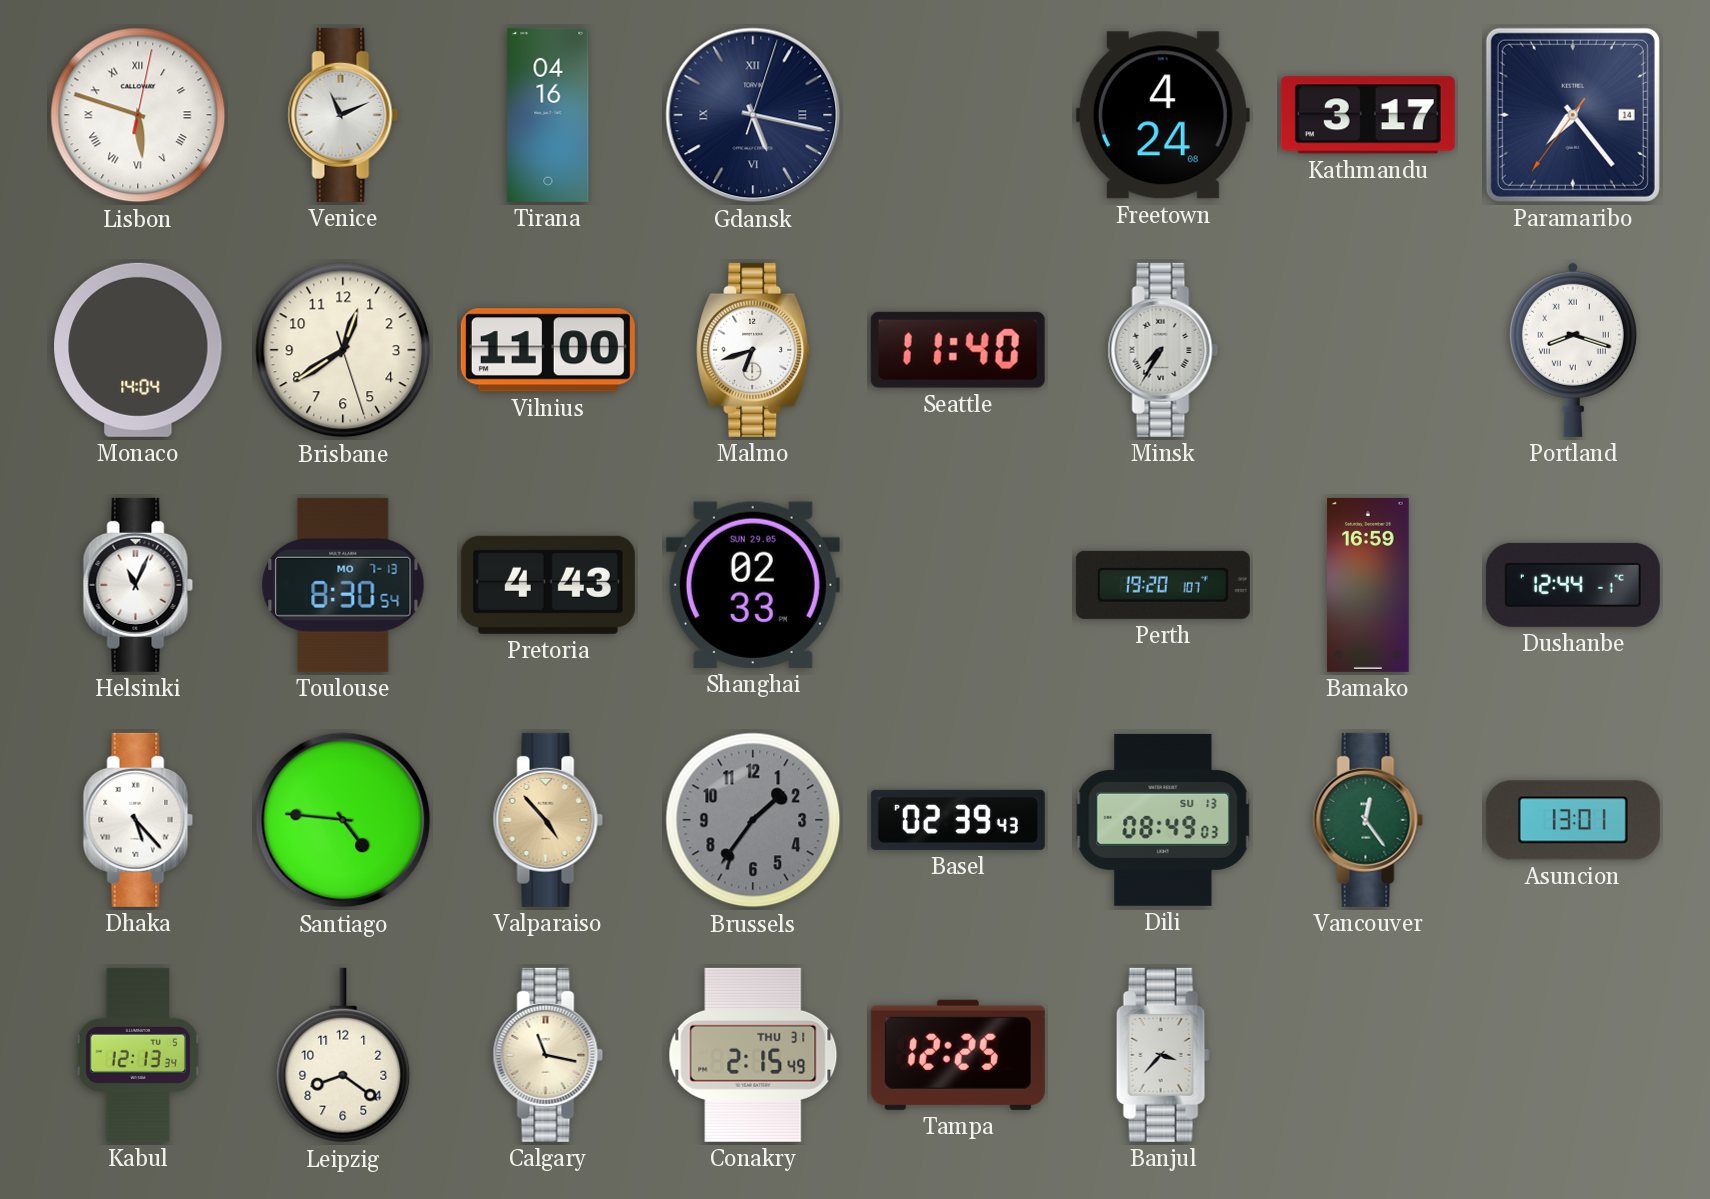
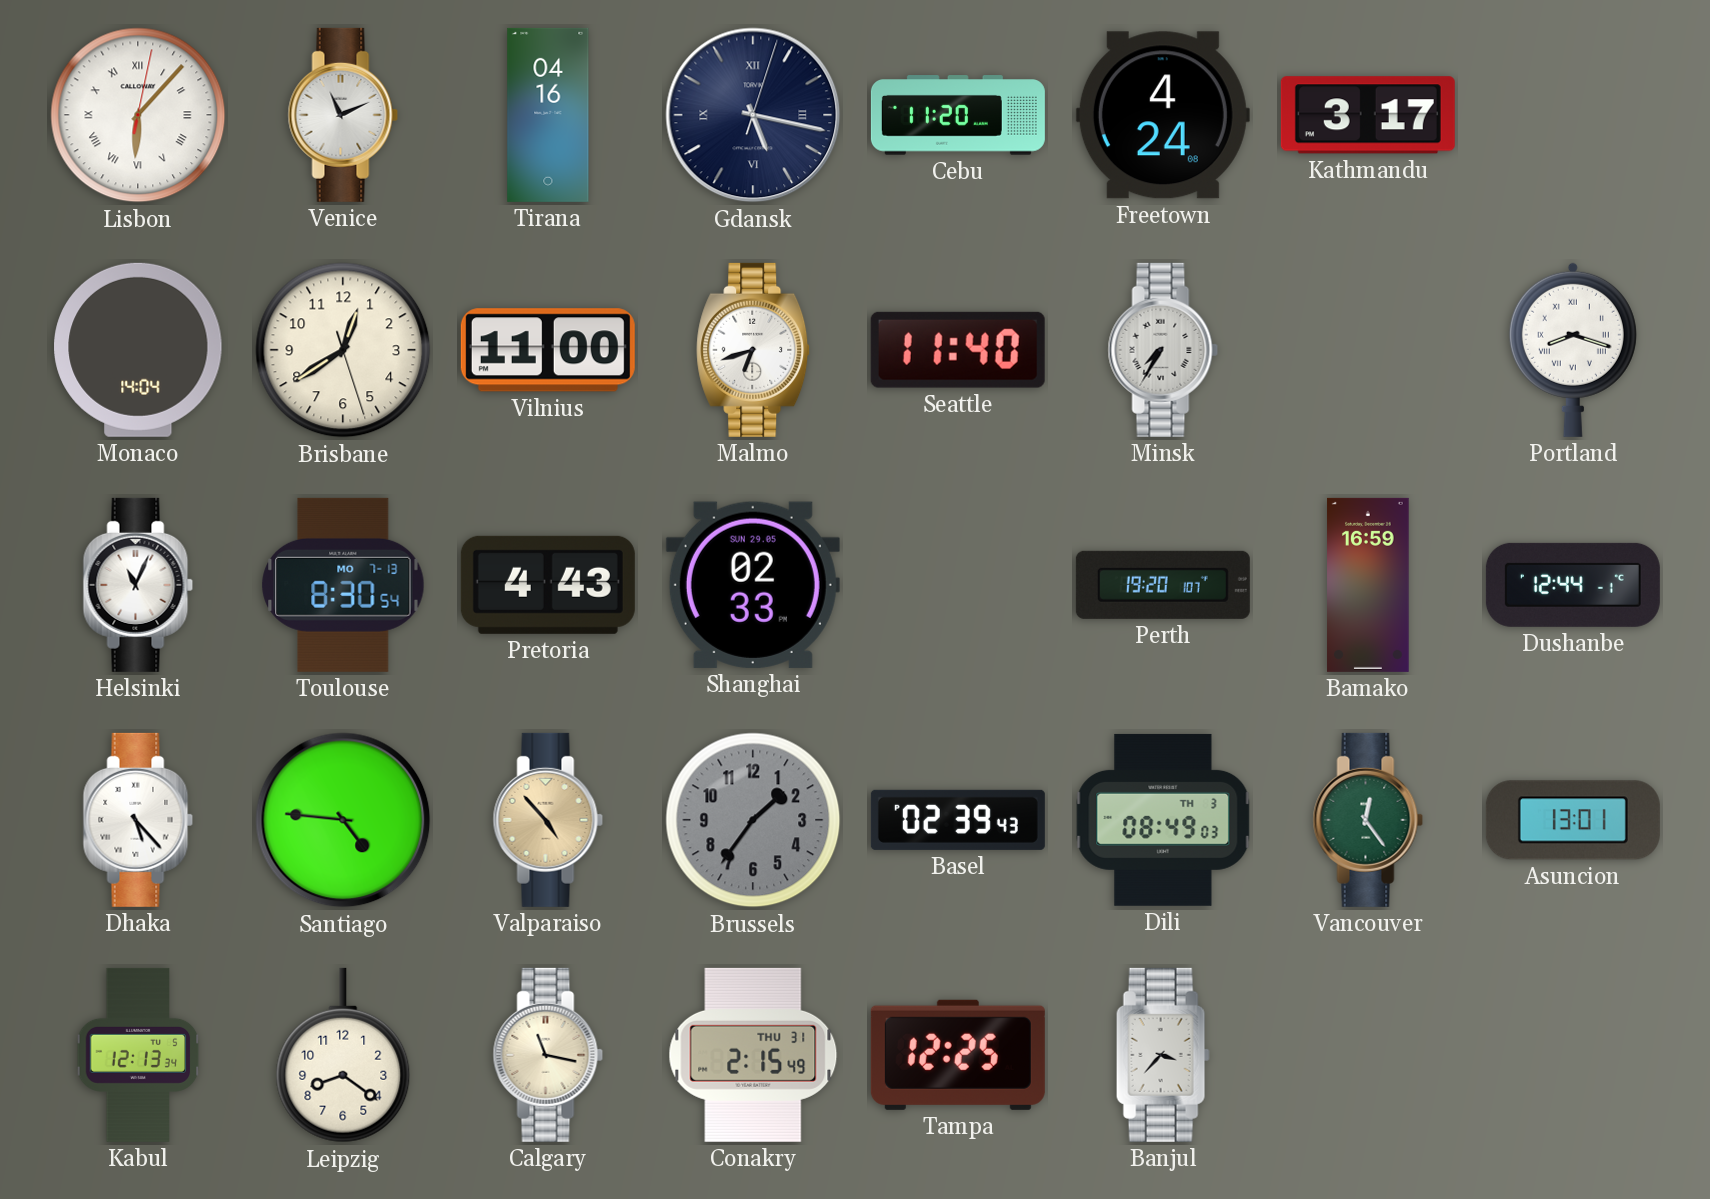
Lisbon: 5:48 -> 6:07 (138, 115)
Cebu: none -> 11:20 (958, 115)
Paramaribo: 7:23 -> none (1573, 115)
Dili date: SU 13 -> TH 3 (1163, 820)
